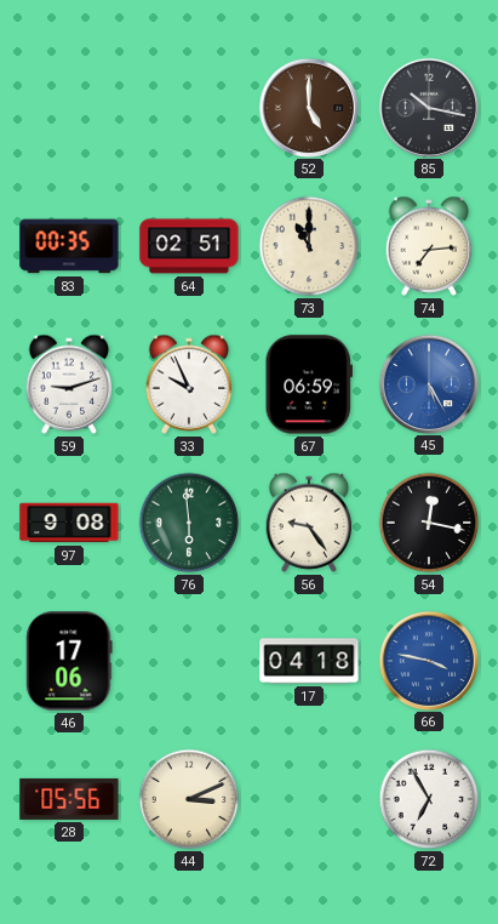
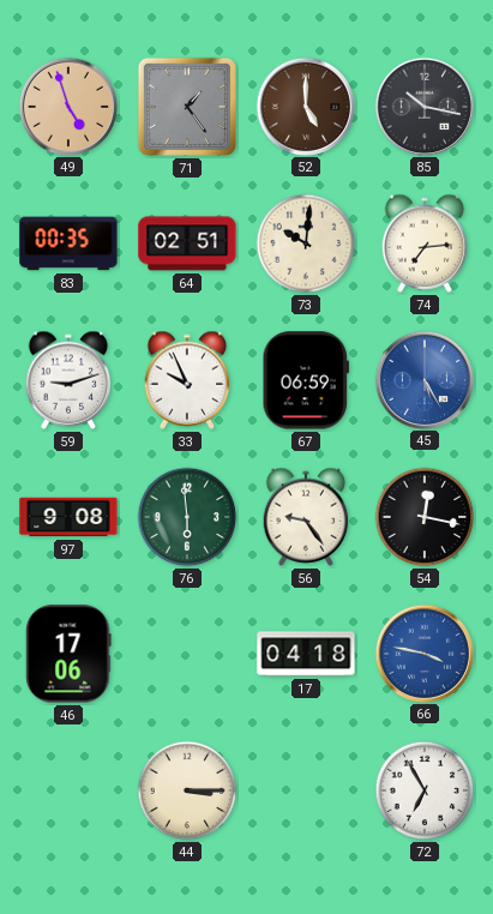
49: none -> 4:57 (67, 106)
71: none -> 1:24 (187, 107)
73: 11:00 -> 10:01 (306, 243)
28: 05:56 -> none (69, 799)
44: 3:11 -> 3:15 (187, 790)
